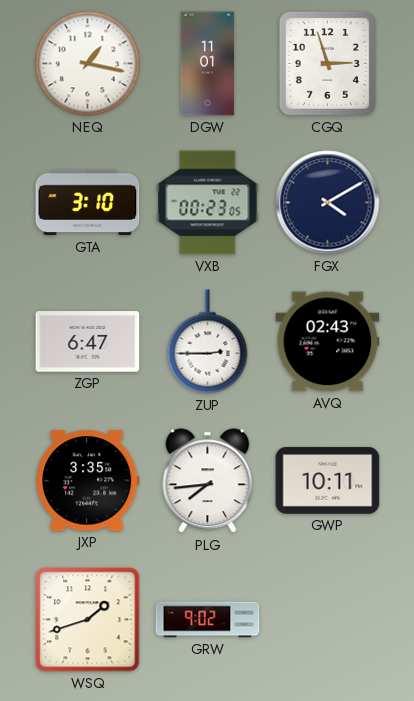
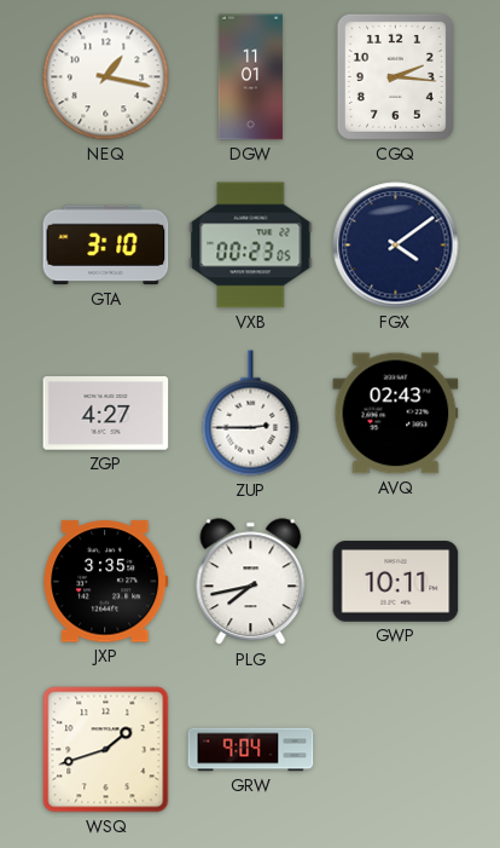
CGQ: 2:57 -> 2:16 (395, 76)
FGX: 4:10 -> 4:09 (396, 246)
ZGP: 6:47 -> 4:27 (106, 414)
PLG: 7:44 -> 7:43 (251, 582)
GRW: 9:02 -> 9:04 (251, 750)
